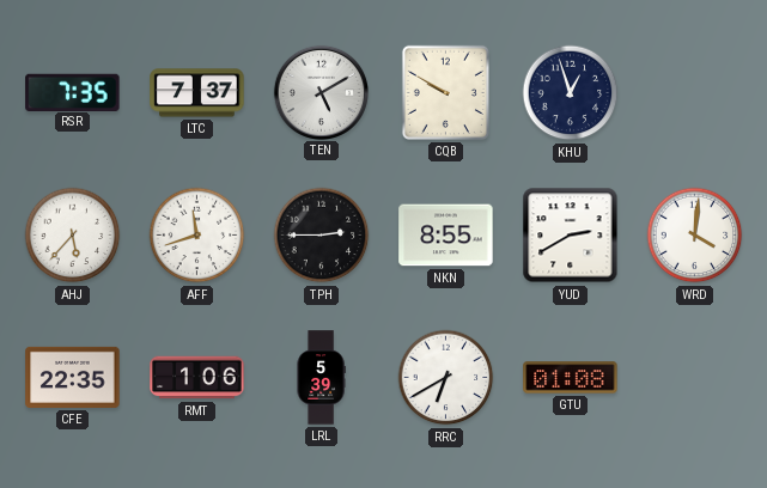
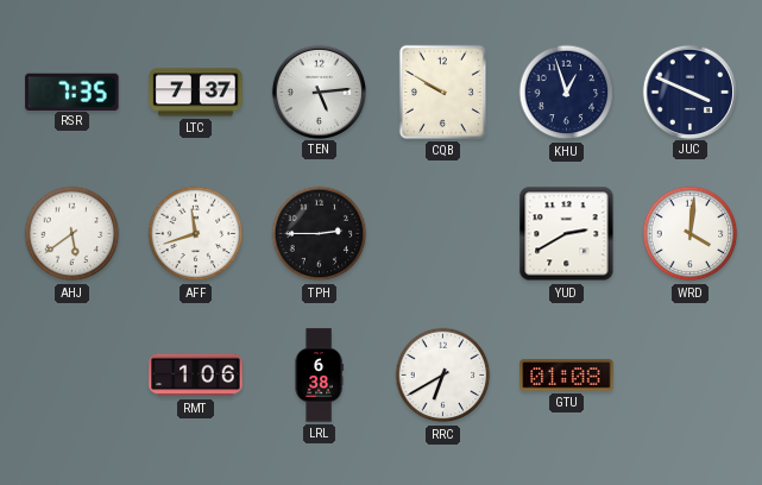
TEN: 5:10 -> 5:14 (319, 92)
JUC: none -> 3:49 (689, 92)
AHJ: 5:37 -> 5:39 (73, 234)
NKN: 8:55 -> none (446, 236)
CFE: 22:35 -> none (73, 377)
LRL: 5:39 -> 6:38 (319, 376)
